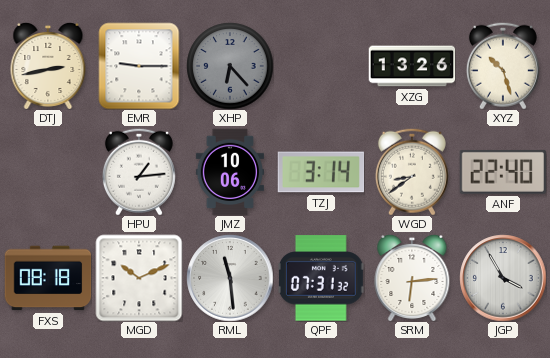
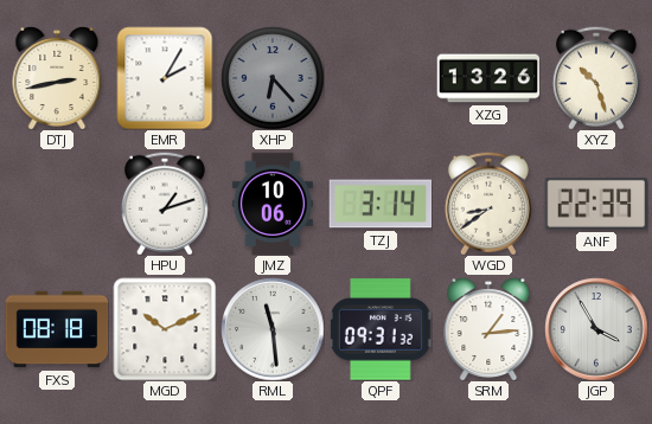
EMR: 9:15 -> 2:05 (165, 78)
HPU: 1:14 -> 1:12 (165, 204)
ANF: 22:40 -> 22:39 (595, 204)
QPF: 07:31 -> 09:31 (381, 329)
SRM: 6:14 -> 1:14 (488, 329)
